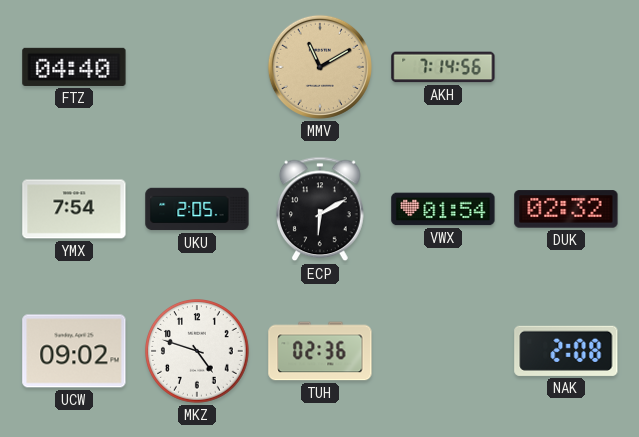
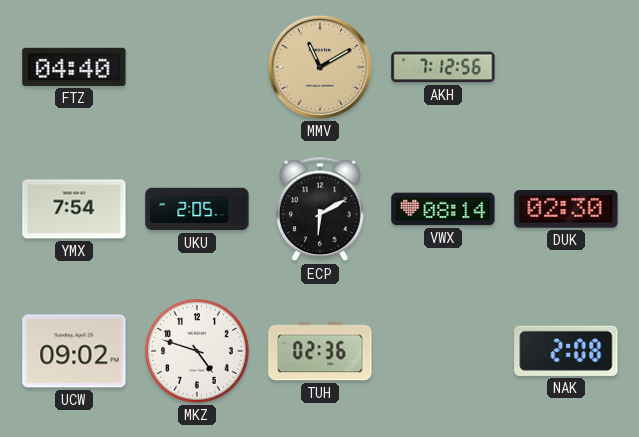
AKH: 7:14 -> 7:12 (443, 67)
VWX: 01:54 -> 08:14 (443, 209)
DUK: 02:32 -> 02:30 (566, 209)
